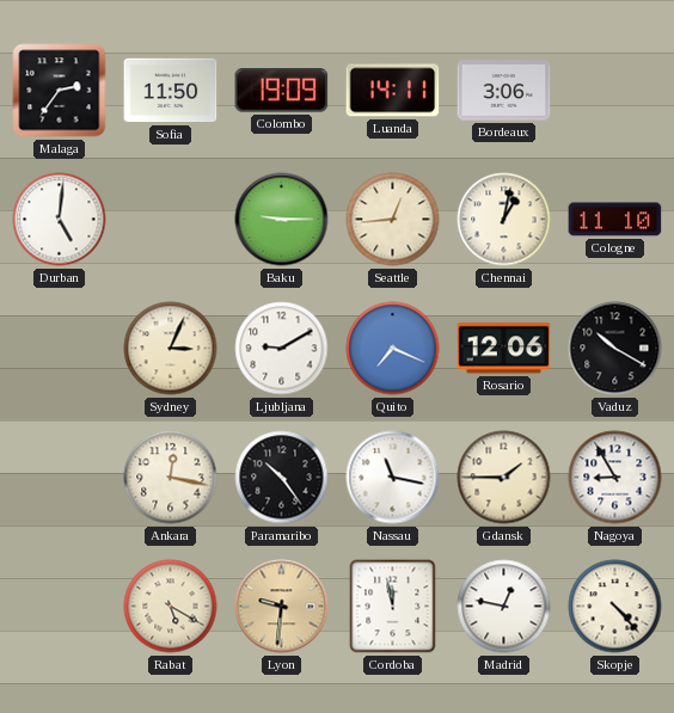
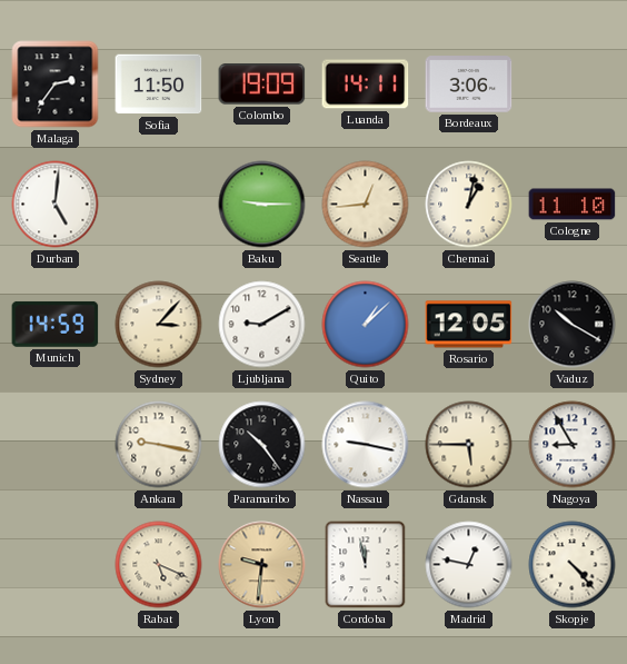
Munich: none -> 14:59 (56, 324)
Sydney: 3:04 -> 3:07 (159, 325)
Quito: 7:19 -> 1:08 (366, 325)
Rosario: 12:06 -> 12:05 (469, 325)
Ankara: 12:17 -> 9:17 (159, 445)
Nassau: 11:17 -> 9:17 (366, 445)
Gdansk: 1:45 -> 5:45 (469, 445)
Rabat: 5:20 -> 5:19 (159, 565)
